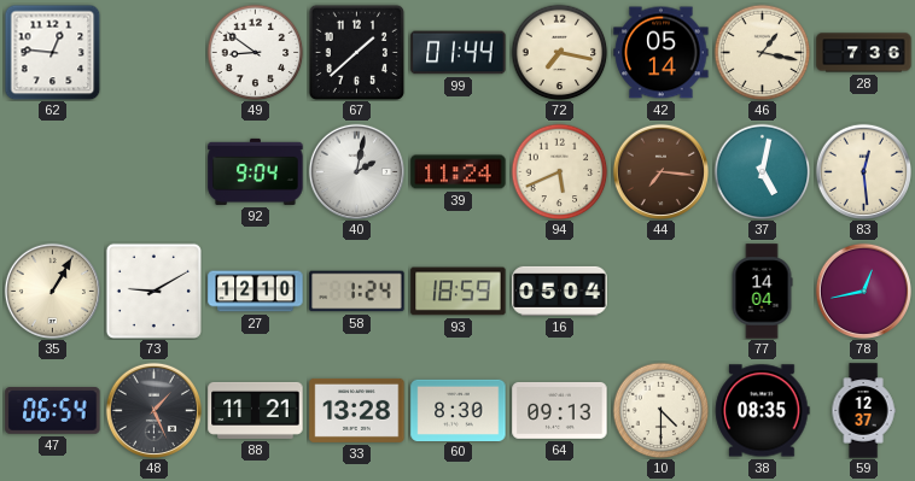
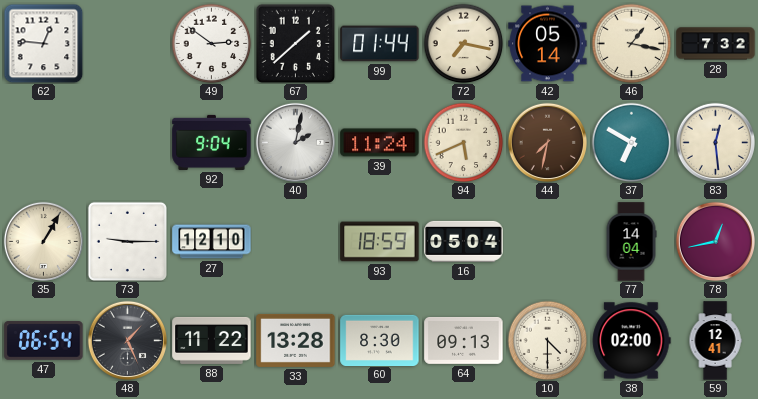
49: 8:51 -> 2:51 (211, 43)
28: 7:36 -> 7:32 (716, 44)
44: 7:16 -> 7:32 (547, 142)
37: 5:02 -> 6:50 (631, 142)
73: 9:10 -> 9:15 (127, 241)
58: 1:24 -> none (357, 292)
88: 11:21 -> 11:22 (212, 340)
38: 08:35 -> 02:00 (632, 341)
59: 12:37 -> 12:41 (715, 341)
